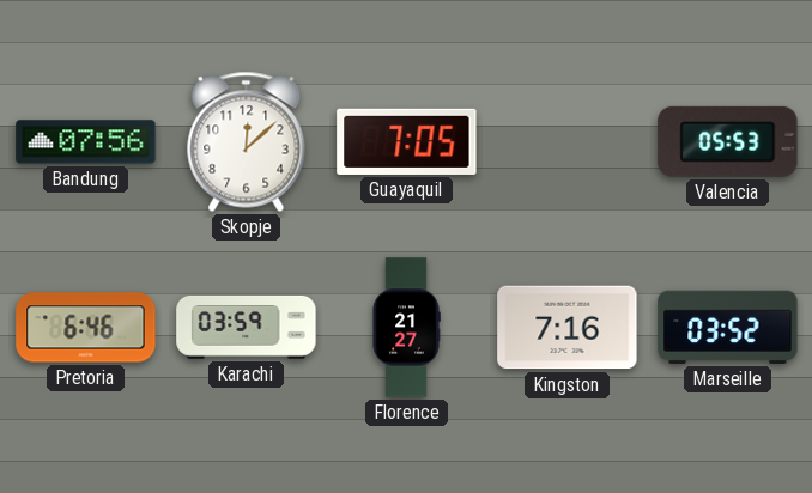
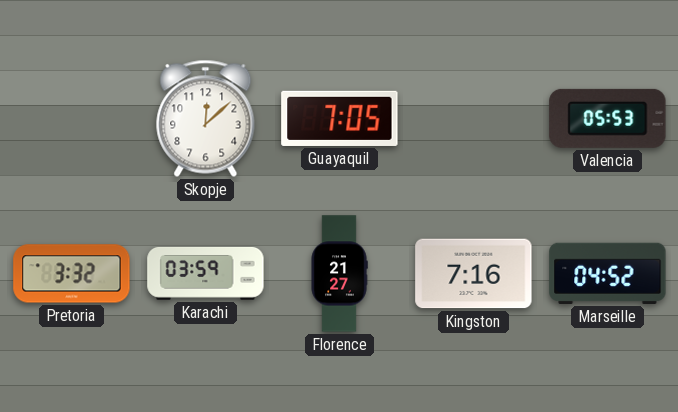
Bandung: 07:56 -> none (86, 142)
Pretoria: 6:46 -> 3:32 (72, 274)
Marseille: 03:52 -> 04:52 (608, 273)
